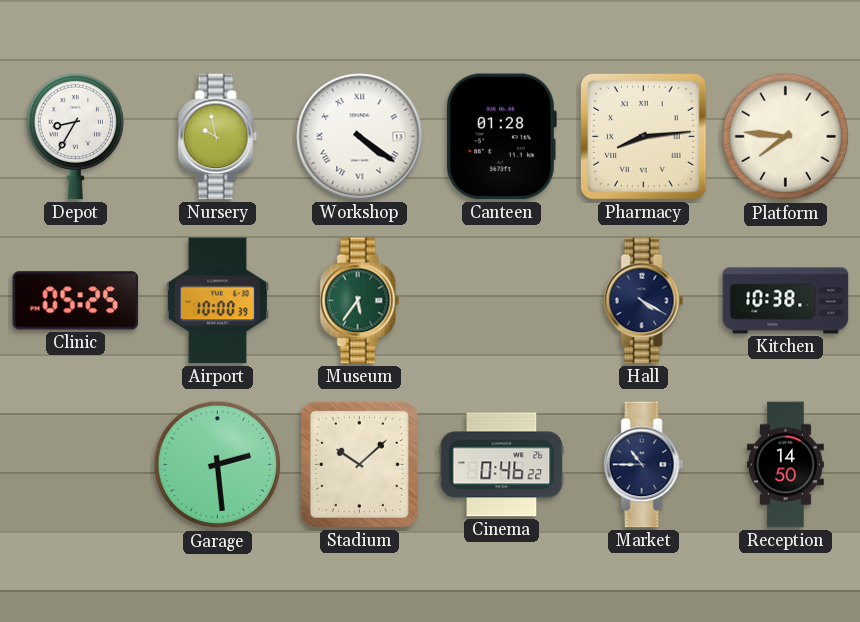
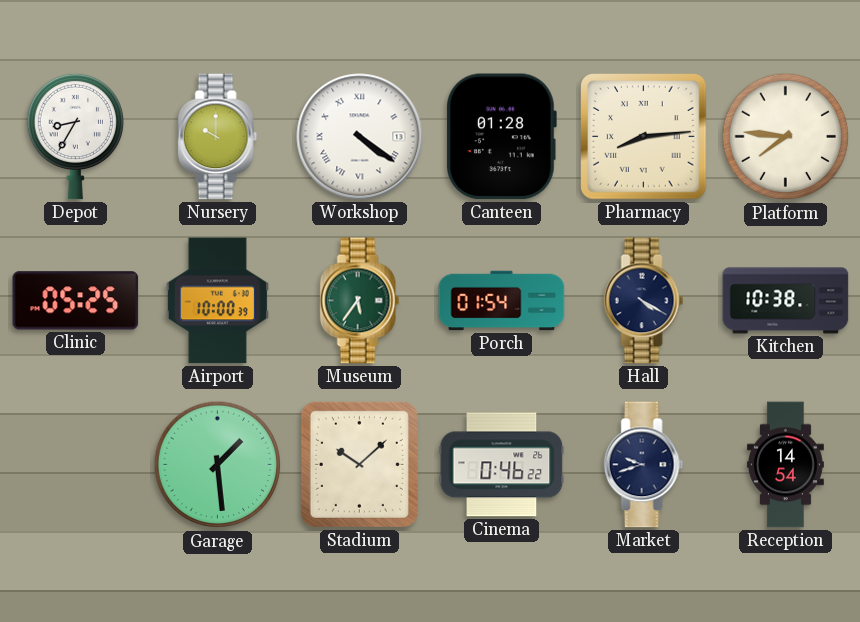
Nursery: 9:58 -> 10:00 (218, 137)
Porch: none -> 01:54 (502, 301)
Garage: 2:29 -> 1:29 (218, 465)
Market: 10:45 -> 9:42 (644, 465)
Reception: 14:50 -> 14:54 (785, 465)
